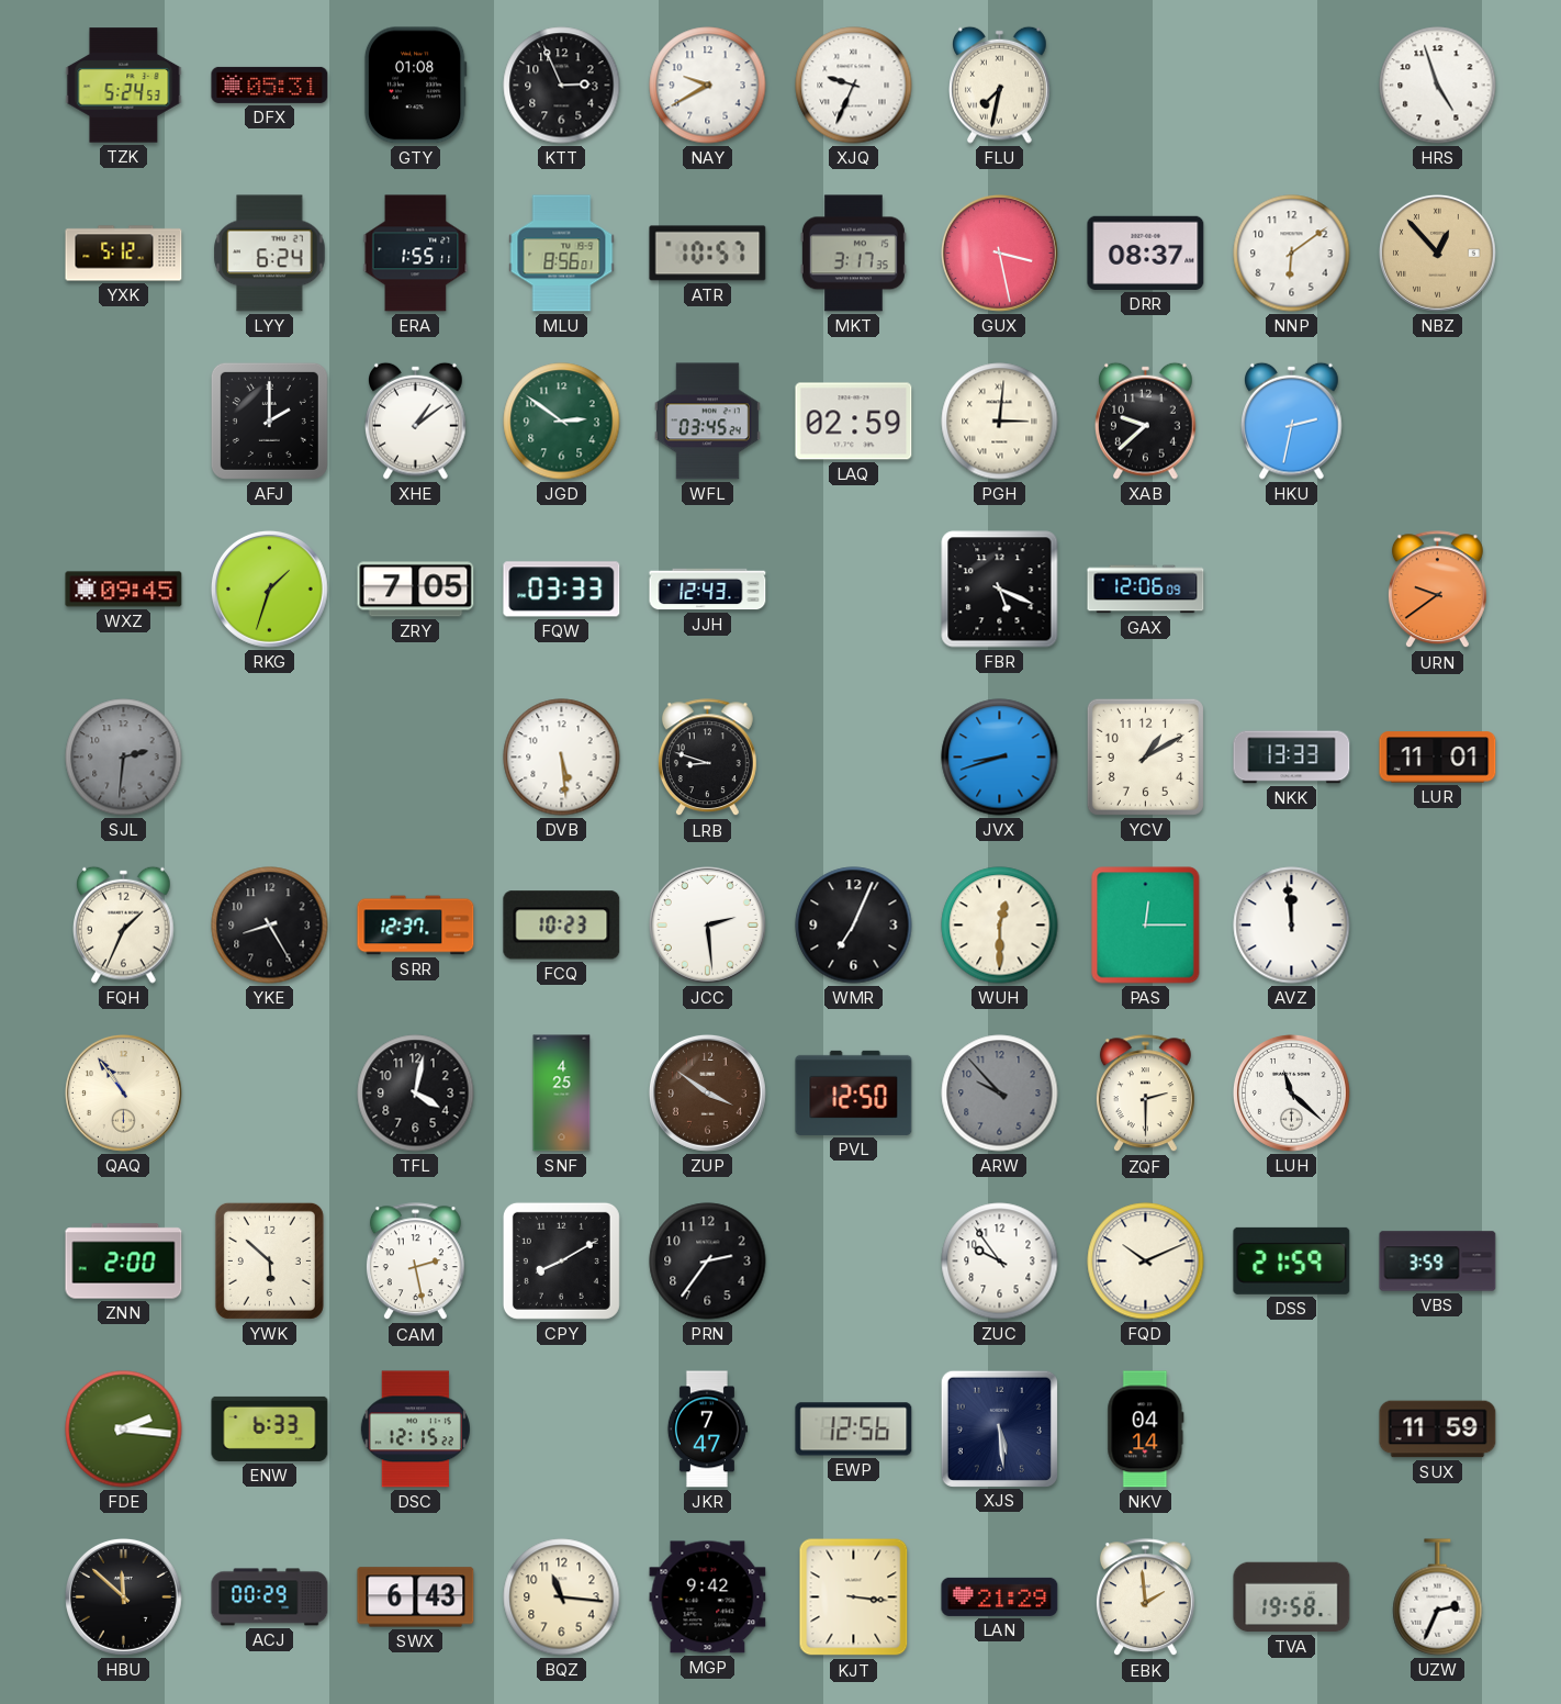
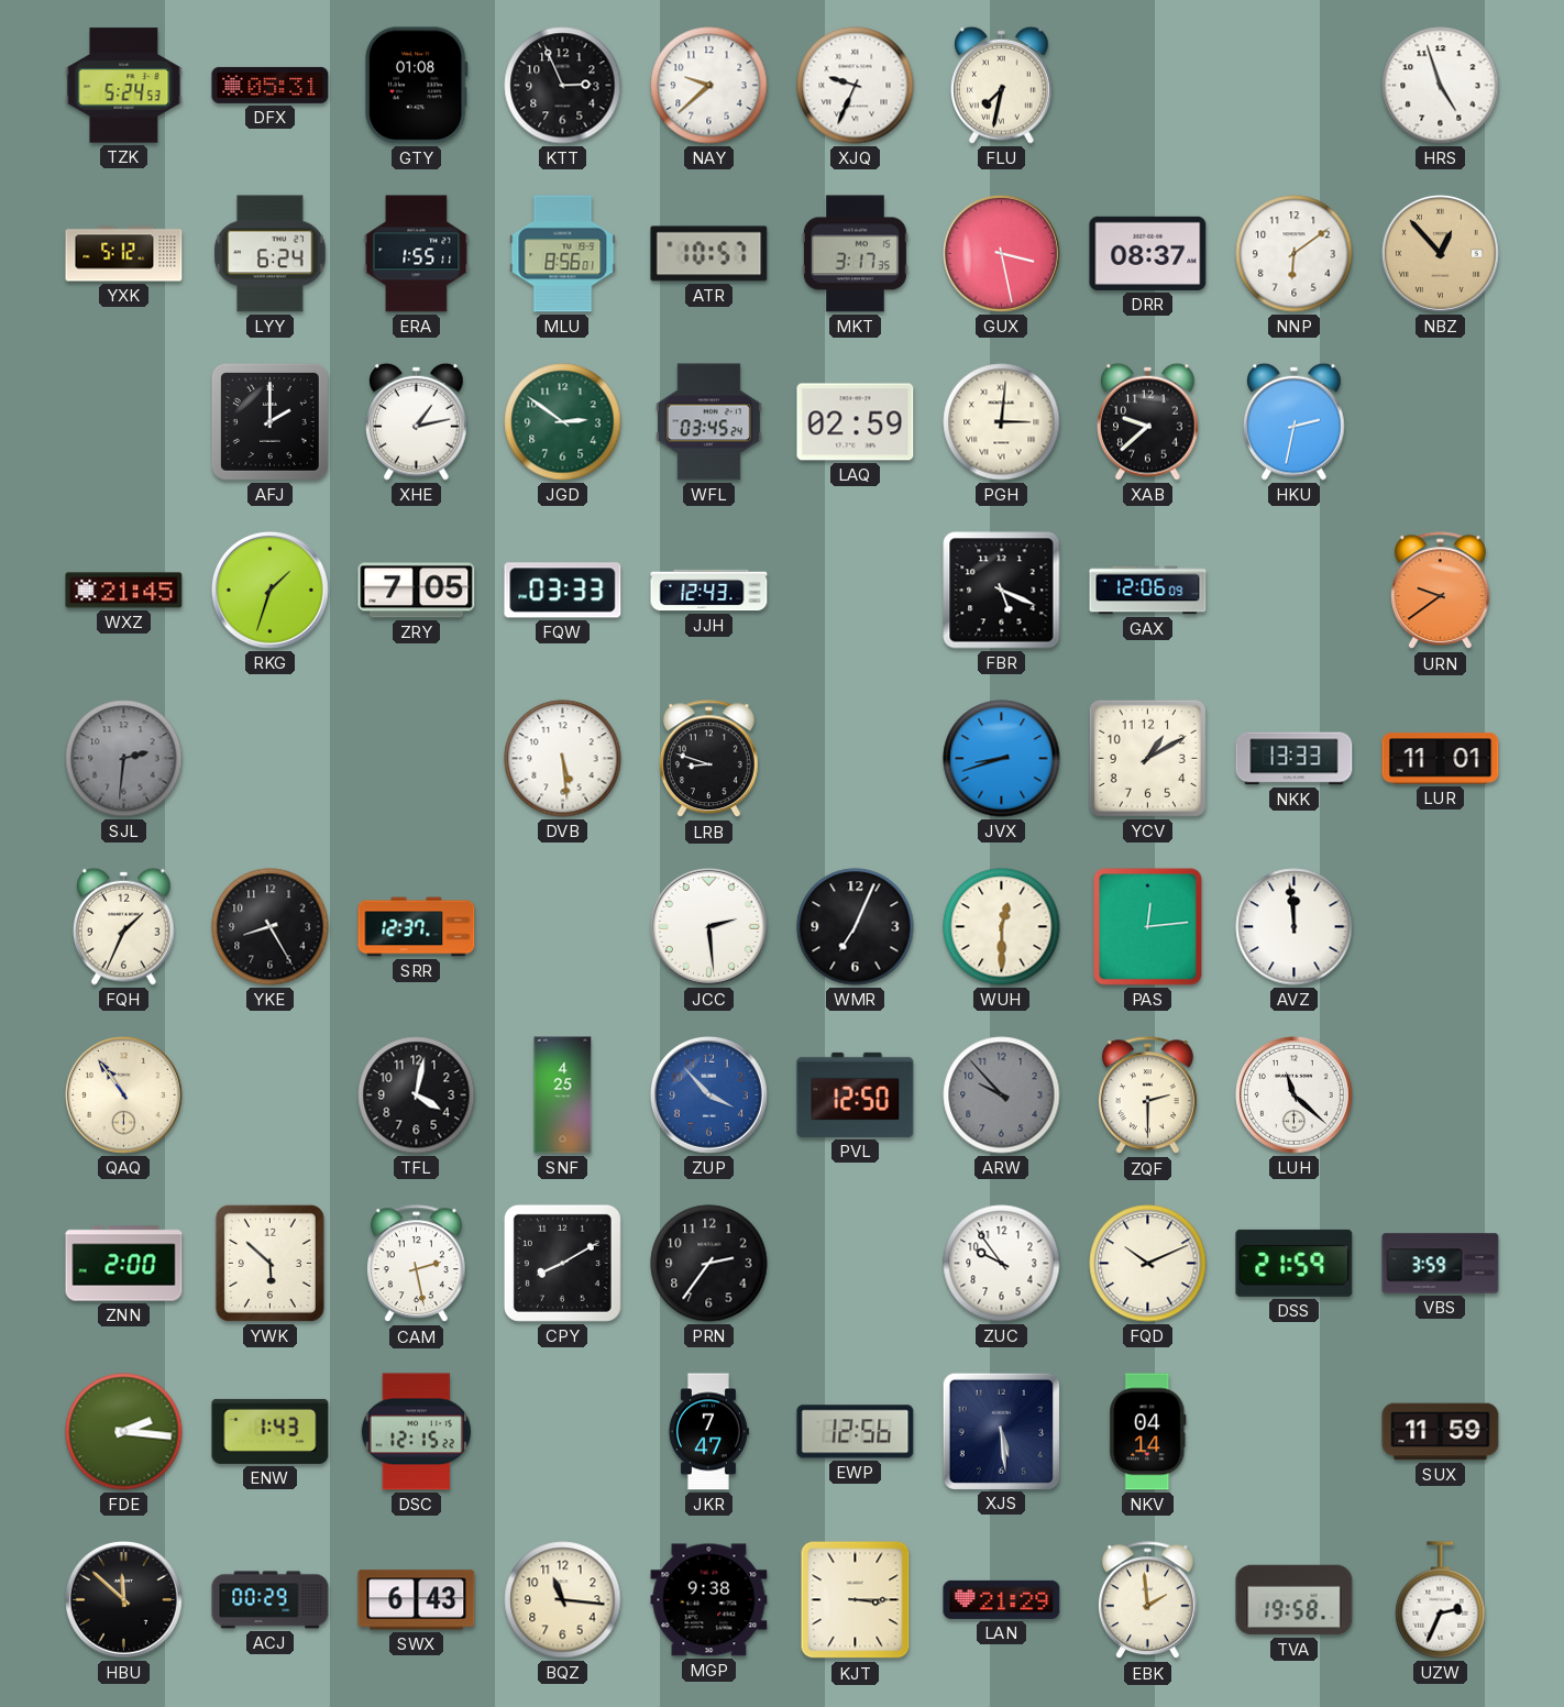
NAY: 9:40 -> 9:38 (709, 86)
XHE: 1:09 -> 1:13 (417, 421)
WXZ: 09:45 -> 21:45 (124, 591)
FCQ: 10:23 -> none (562, 926)
PAS: 12:15 -> 12:14 (1148, 927)
ZUP: 3:51 -> 3:53 (709, 1095)
ZUP dial: brown -> blue (709, 1095)
ENW: 6:33 -> 1:43 (271, 1431)
MGP: 9:42 -> 9:38 (709, 1600)
KJT: 3:16 -> 3:15 (856, 1600)
